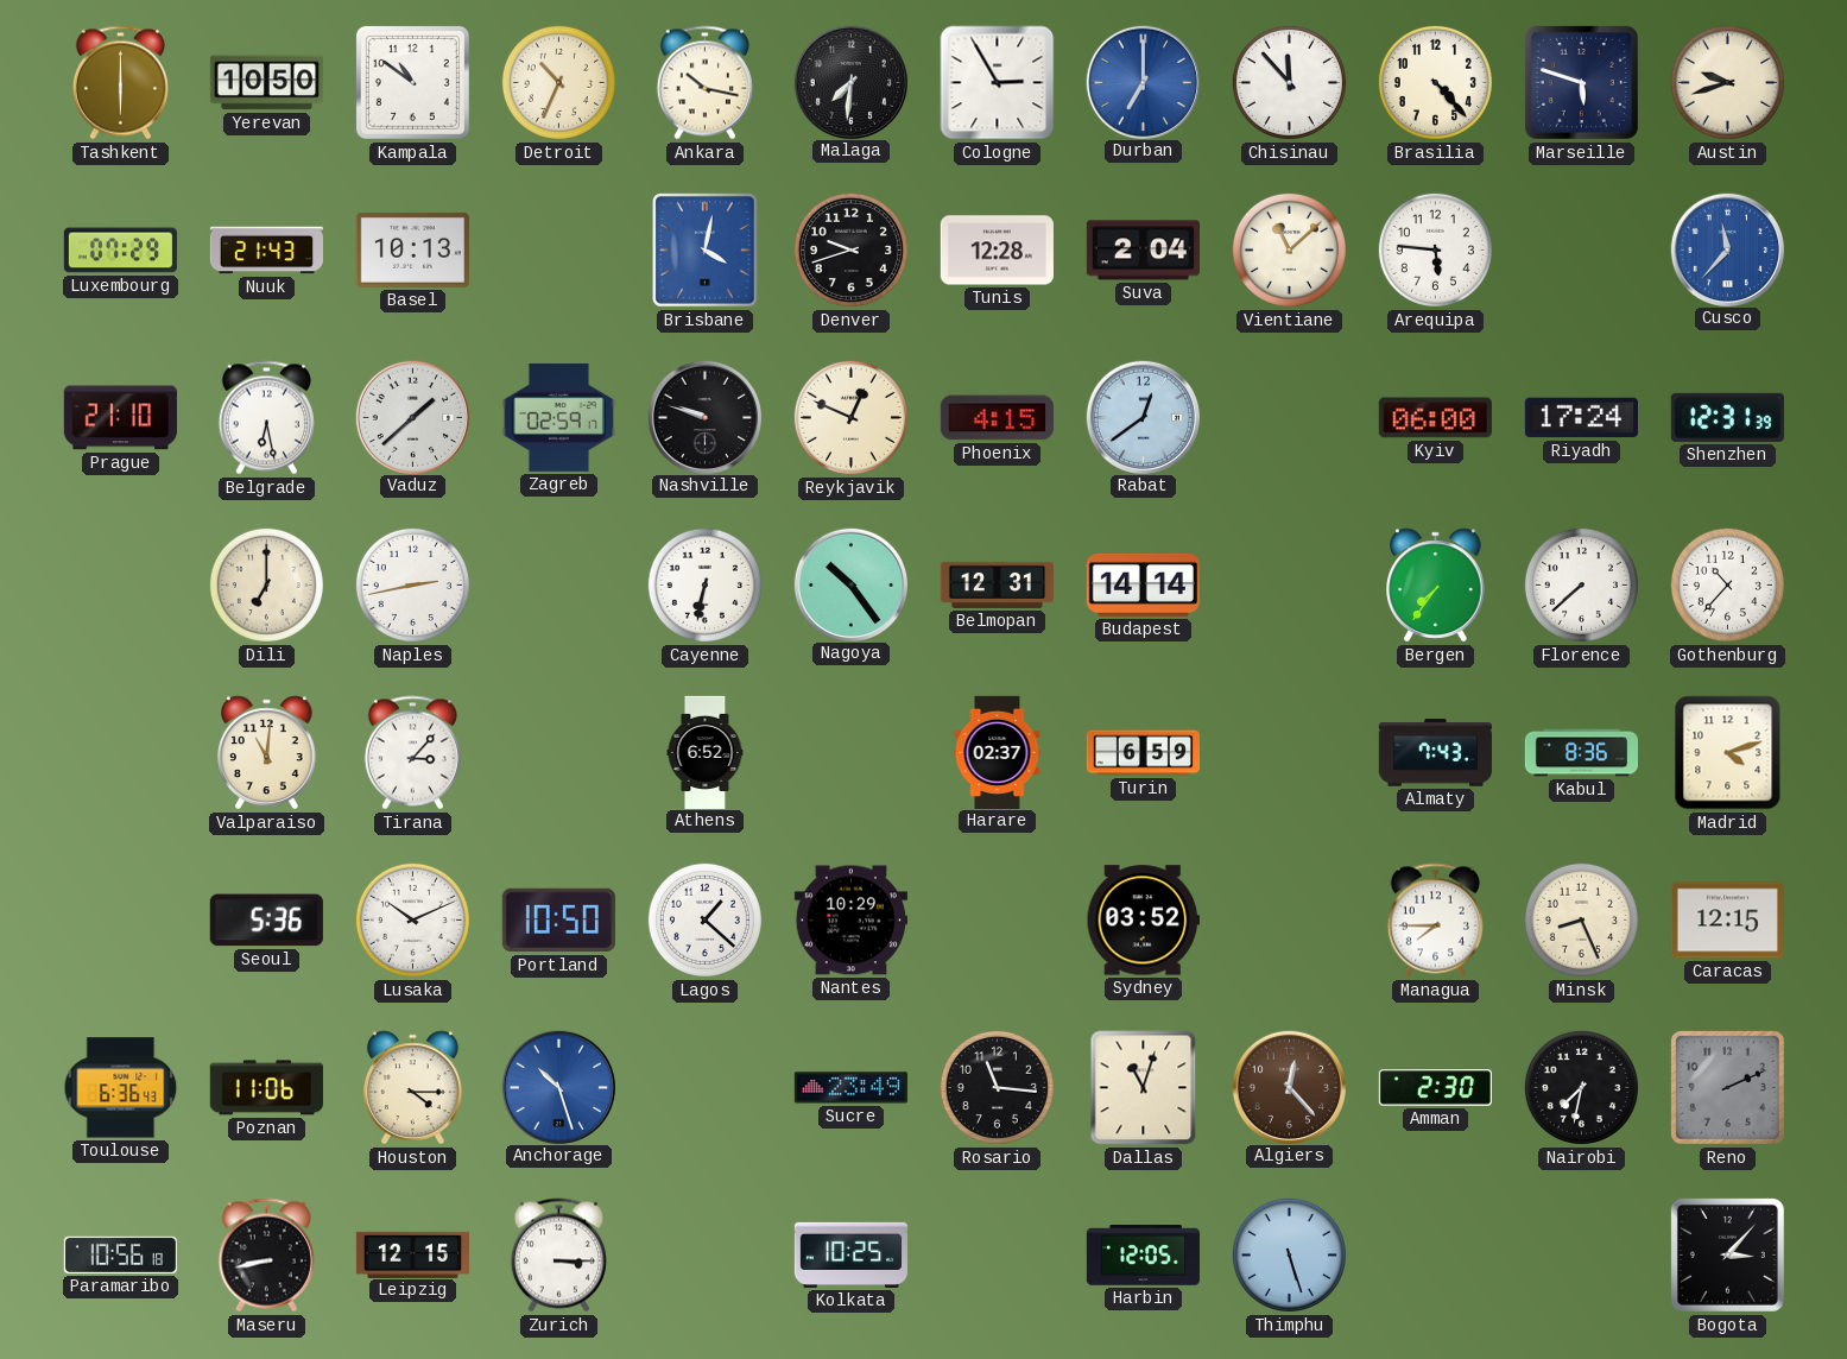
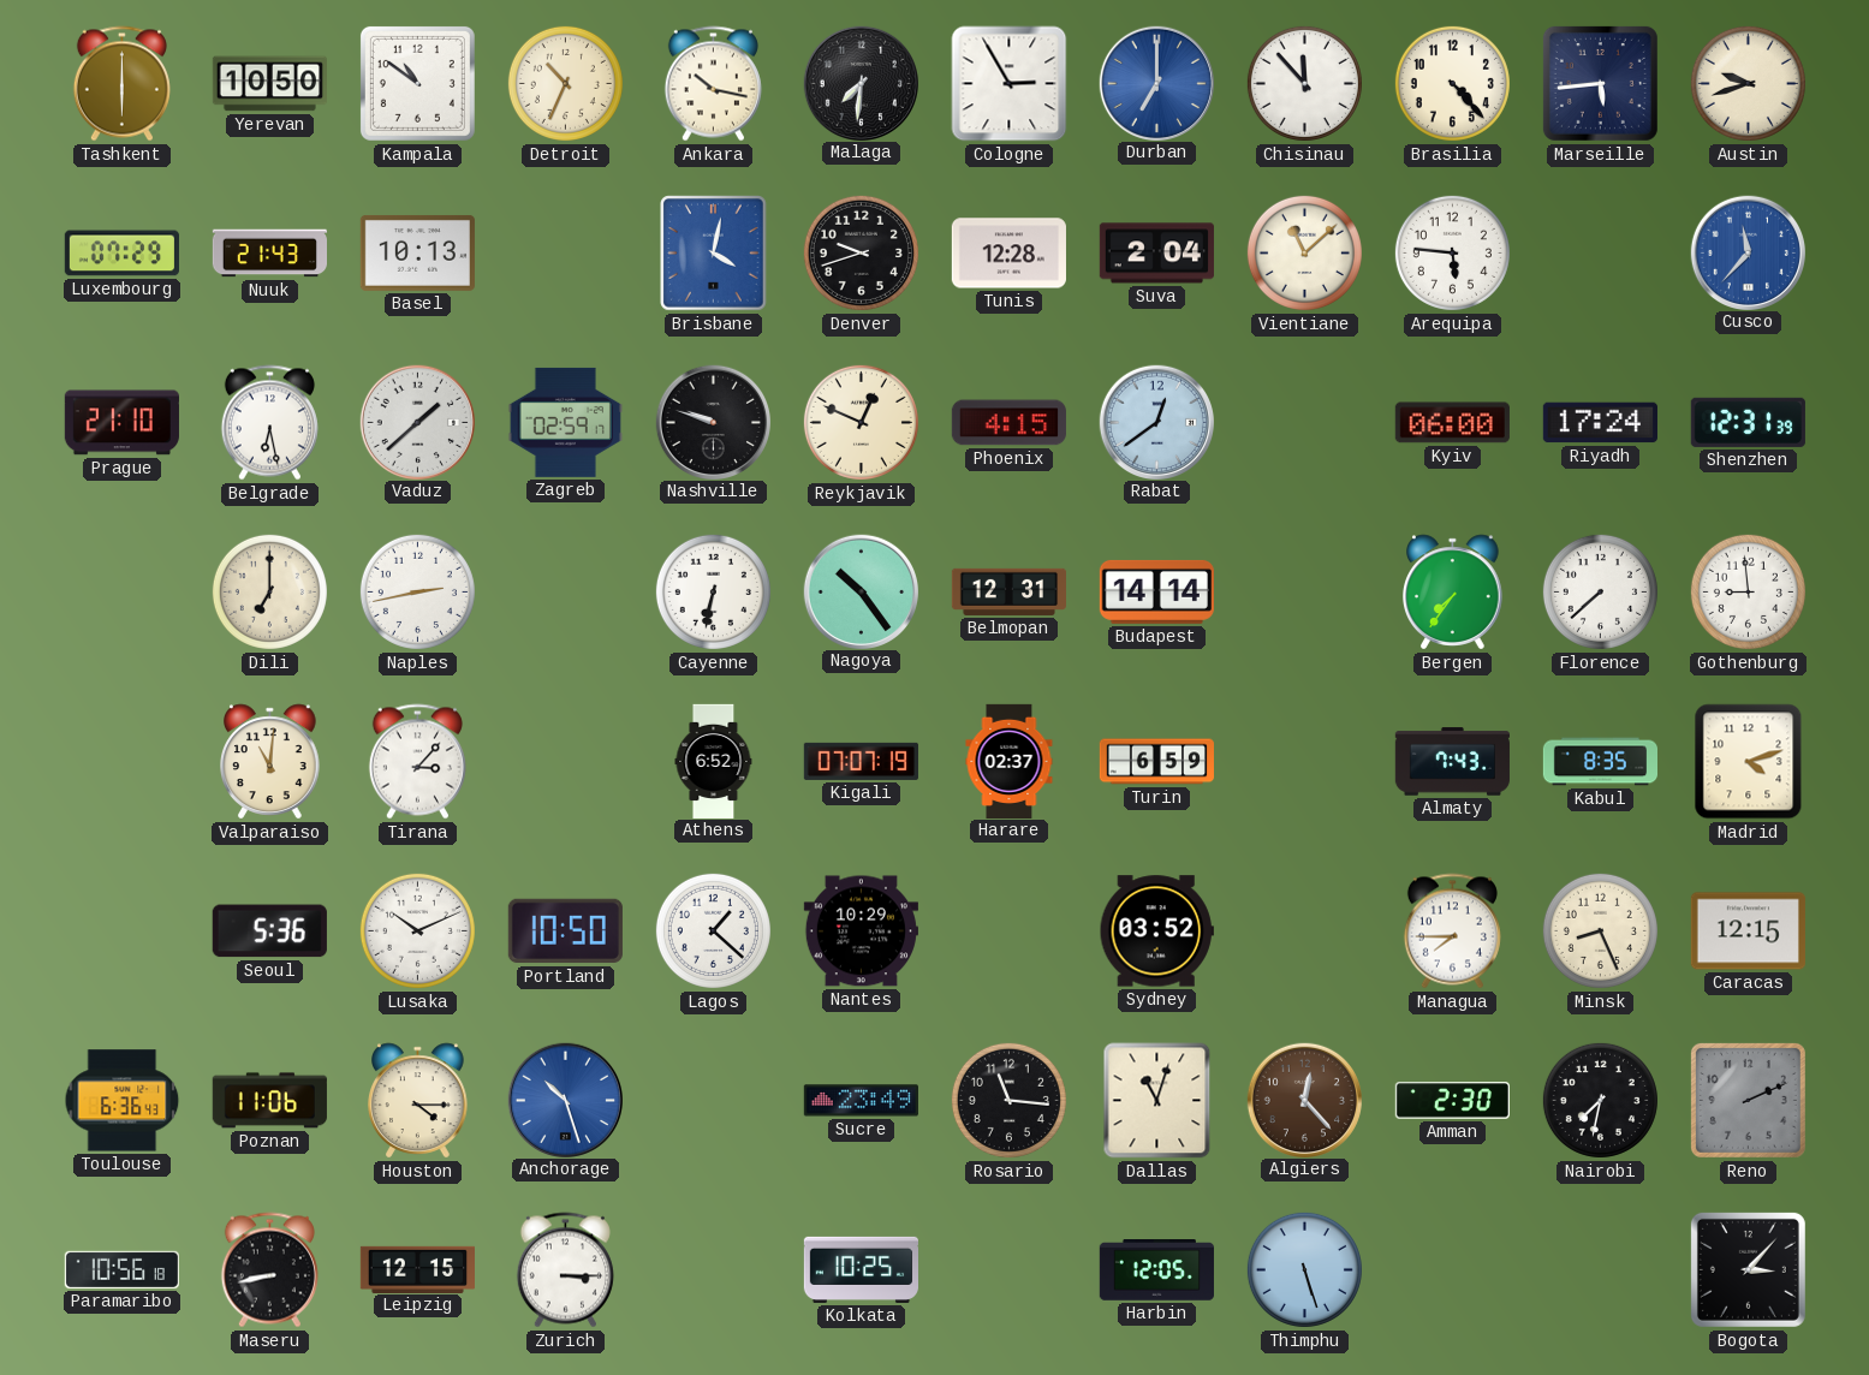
Marseille: 5:48 -> 5:44 (1600, 83)
Gothenburg: 10:37 -> 8:59 (1748, 591)
Kigali: none -> 07:07 (861, 761)
Kabul: 8:36 -> 8:35 (1600, 762)
